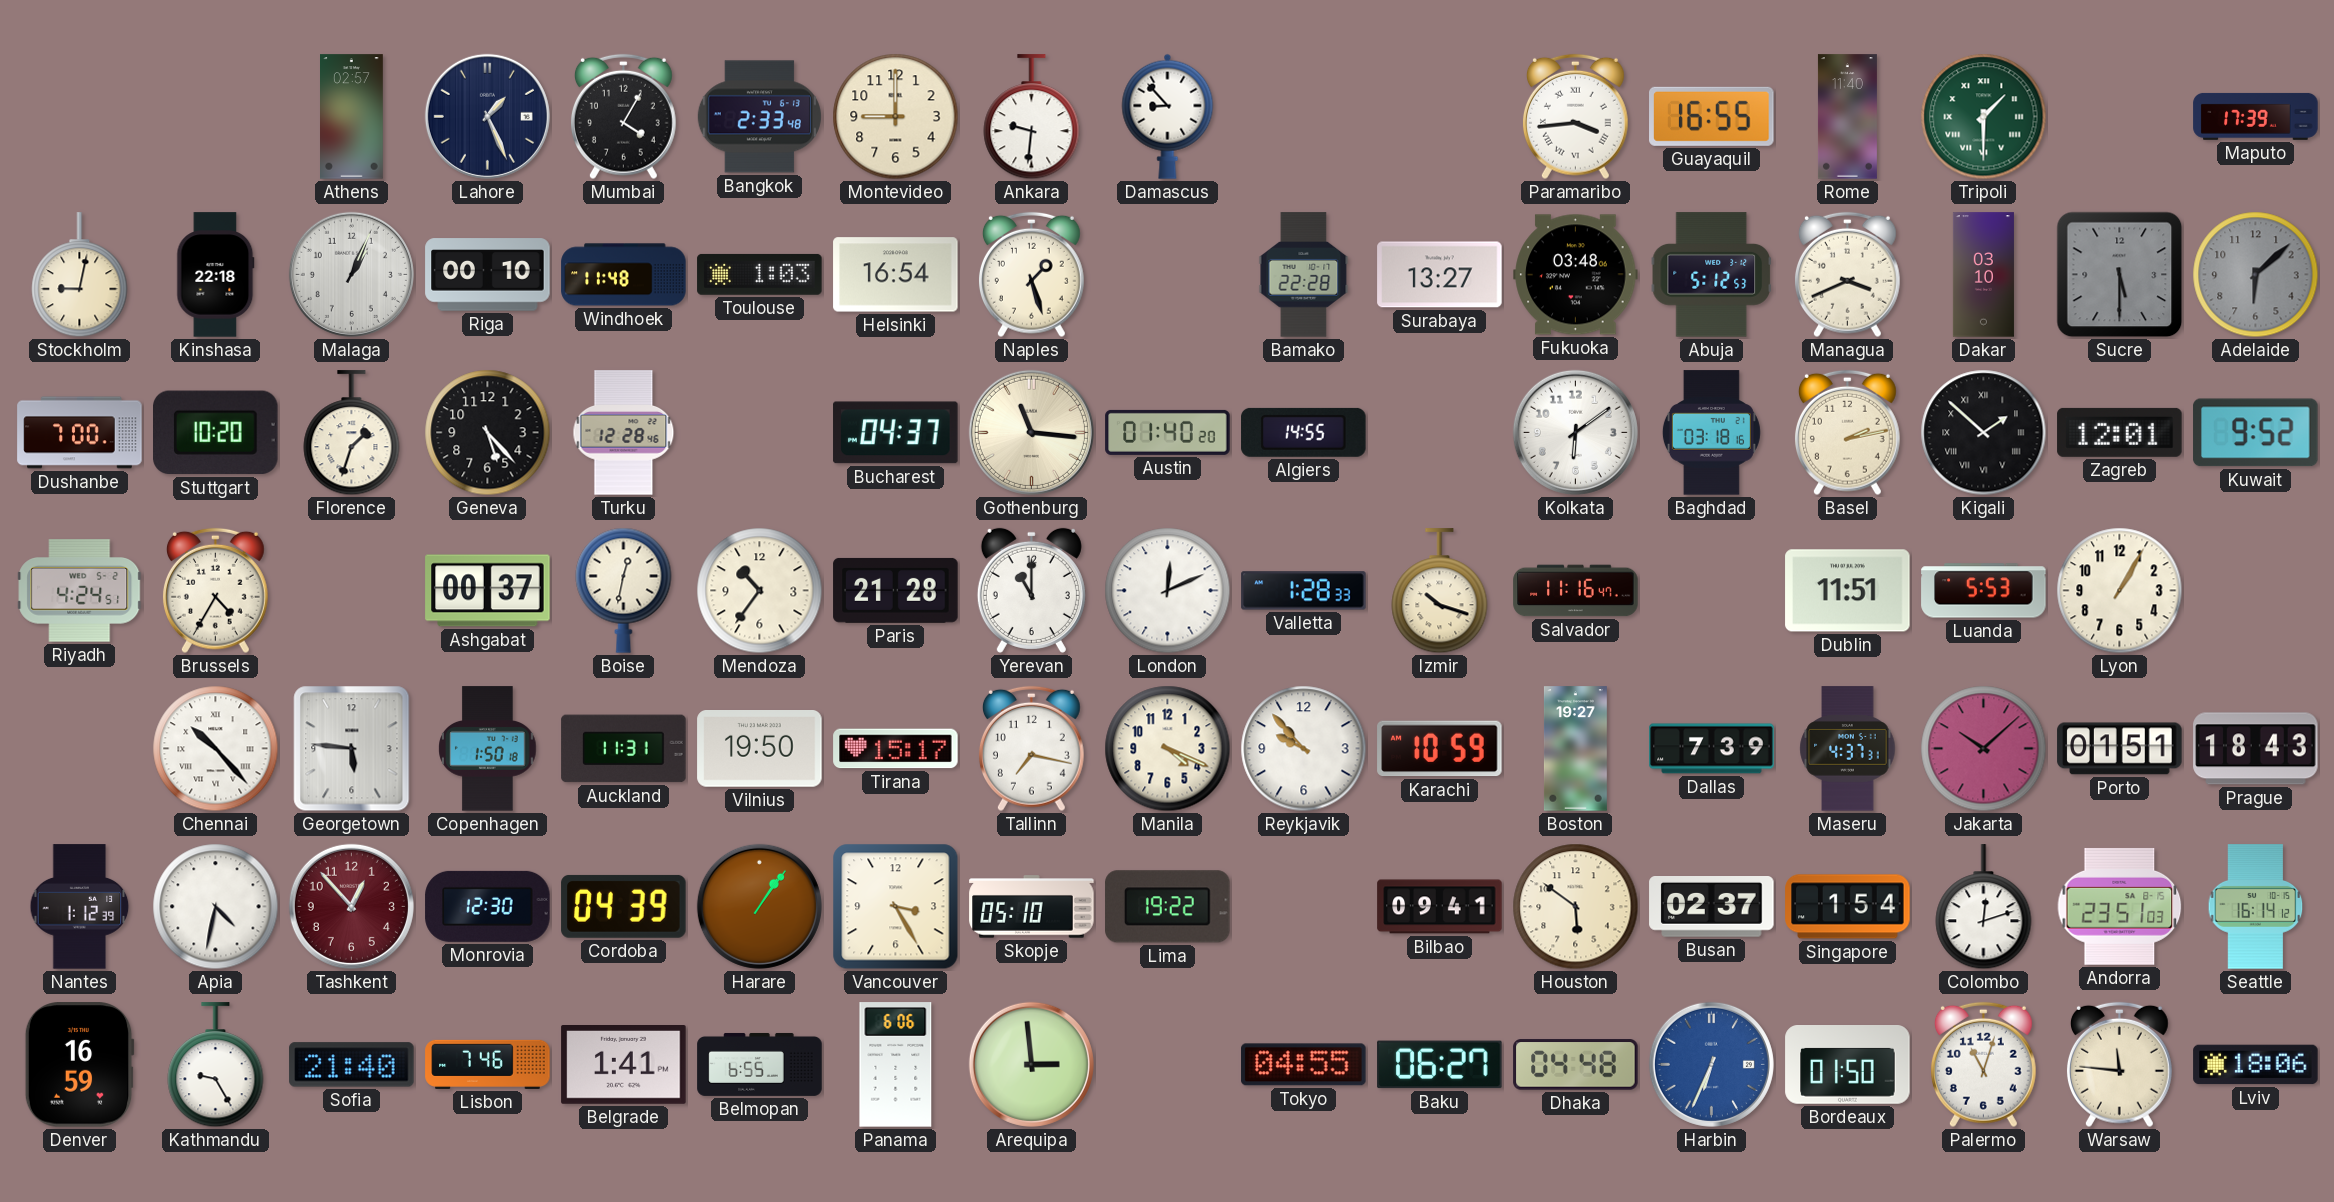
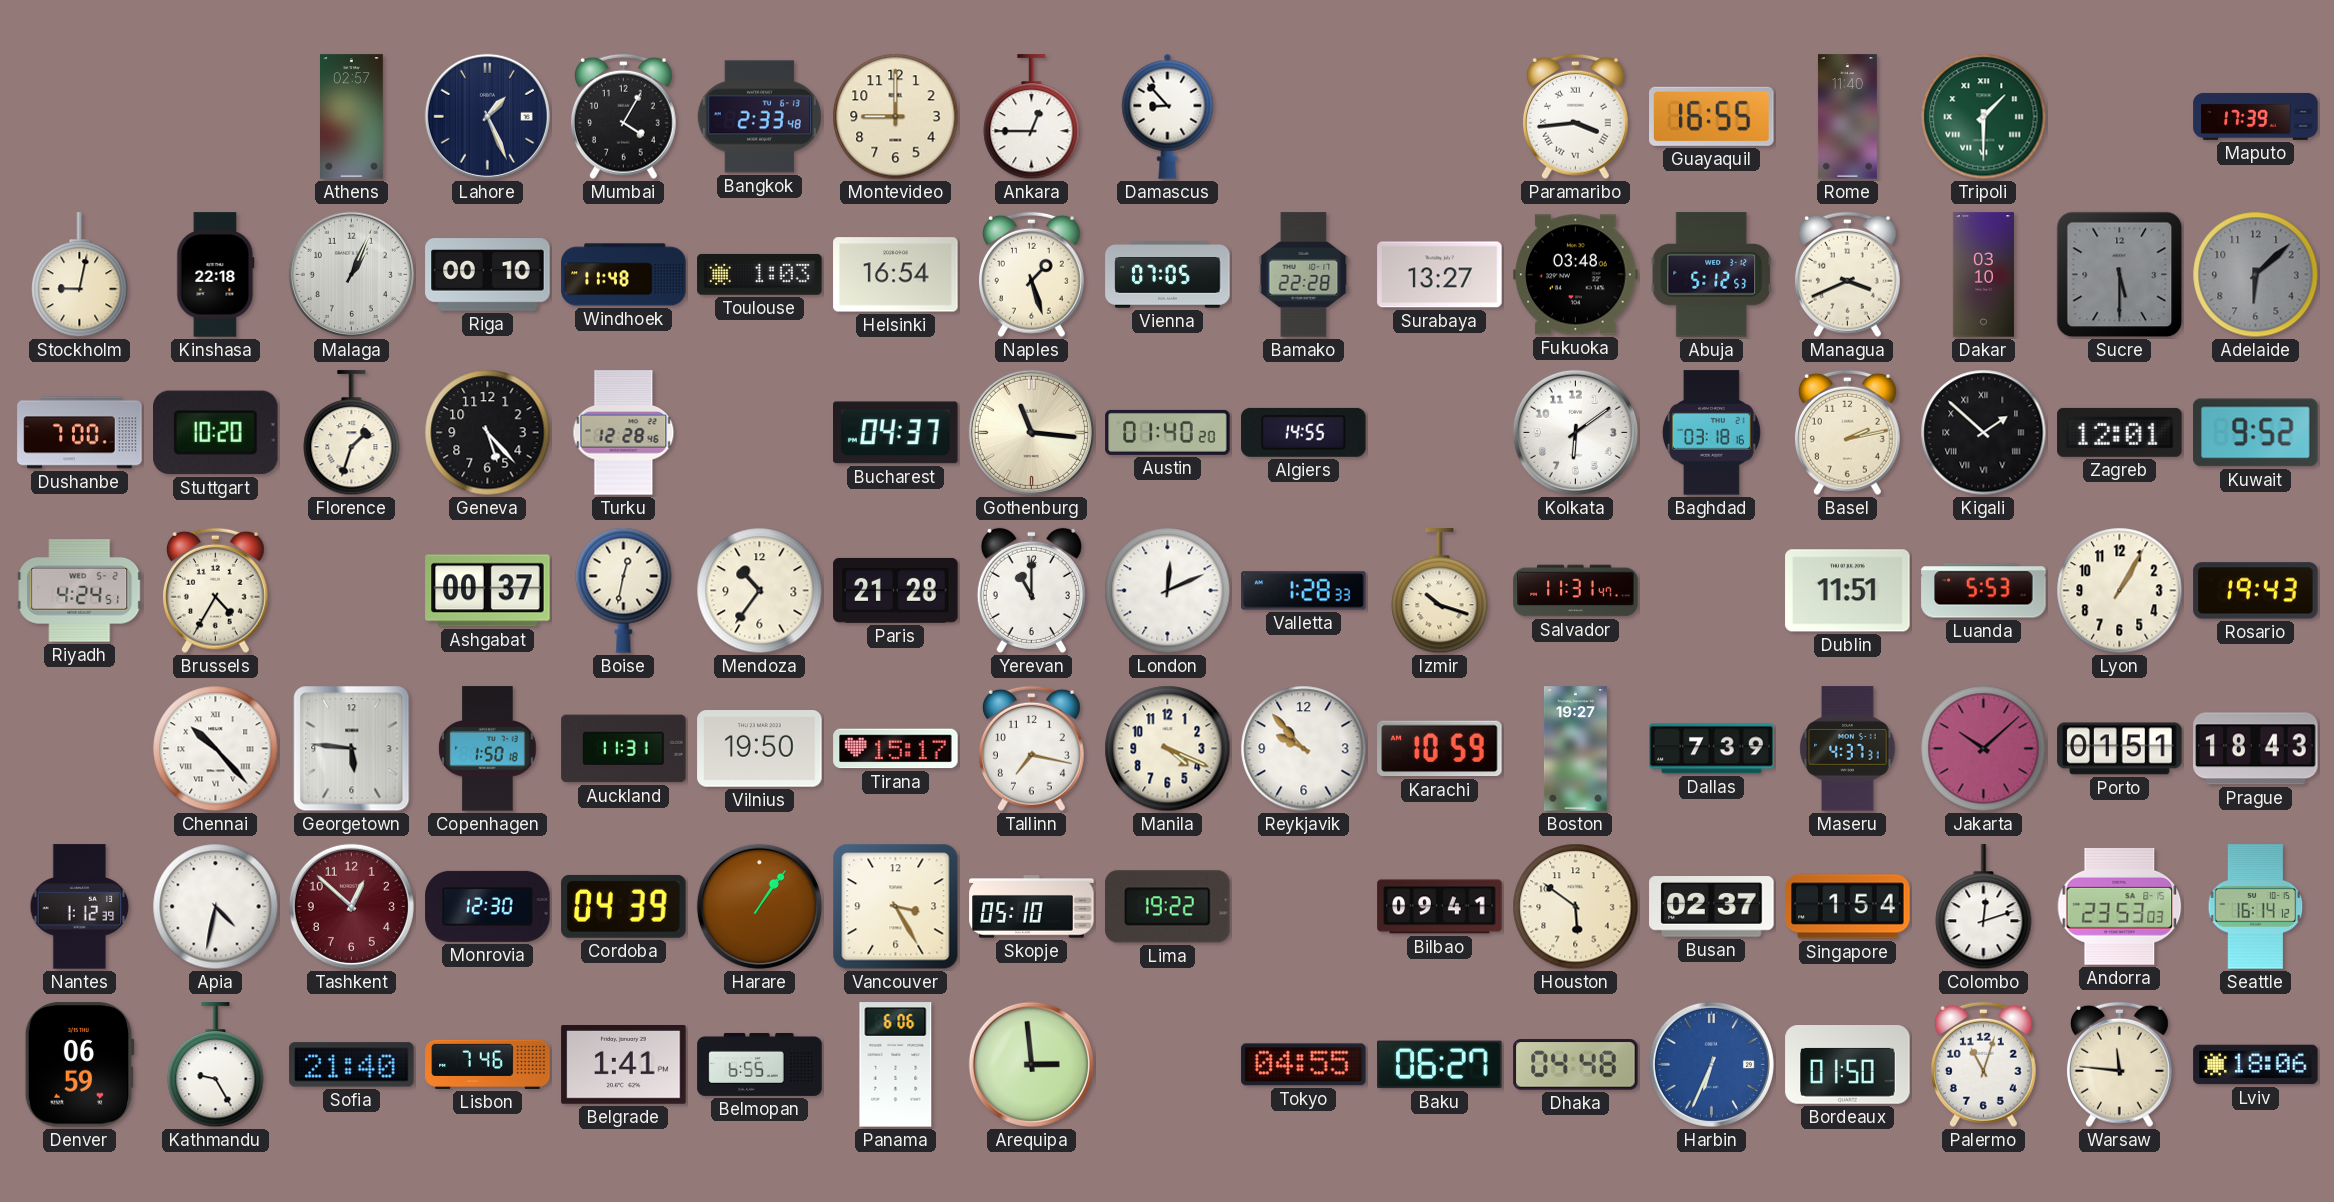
Ankara: 9:31 -> 12:45 (1032, 117)
Vienna: none -> 07:05 (1168, 275)
Salvador: 11:16 -> 11:31 (1576, 591)
Rosario: none -> 19:43 (2256, 591)
Tashkent: 12:53 -> 12:52 (351, 906)
Andorra: 23:51 -> 23:53 (2120, 906)
Denver: 16:59 -> 06:59 (79, 1065)
